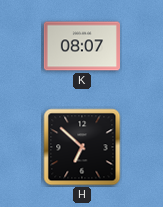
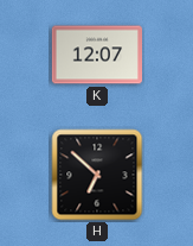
K: 08:07 -> 12:07 (96, 55)
